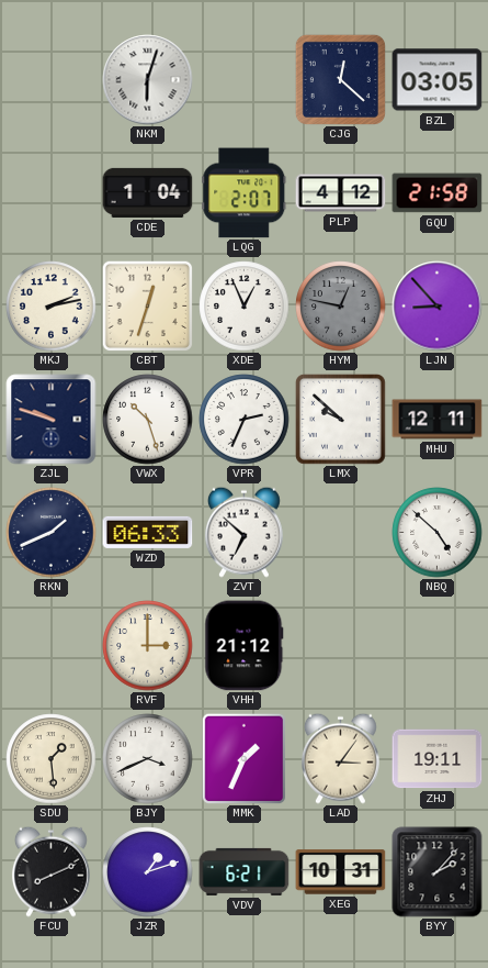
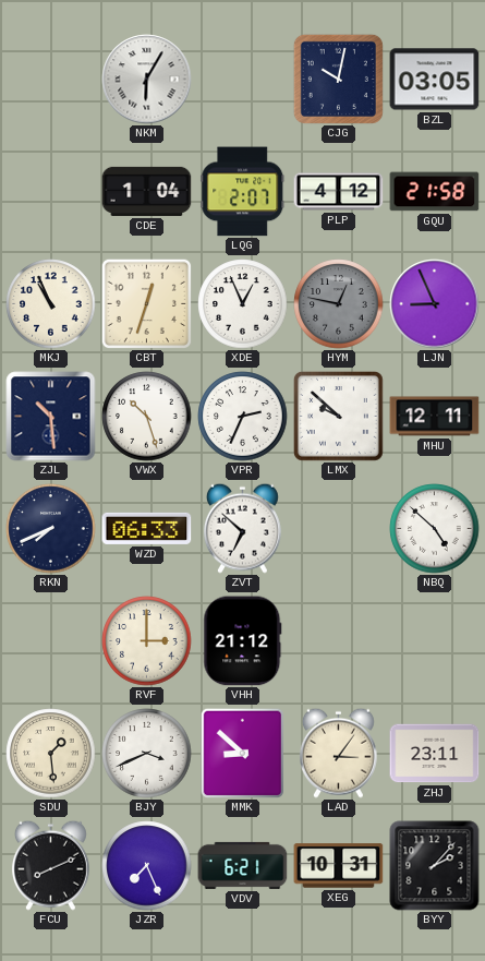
NKM: 6:03 -> 6:05 (147, 80)
CJG: 12:22 -> 10:02 (338, 79)
MKJ: 2:13 -> 10:56 (51, 304)
LJN: 8:53 -> 8:56 (435, 304)
ZJL: 9:48 -> 10:29 (51, 417)
RKN: 1:41 -> 7:41 (51, 529)
MMK: 1:34 -> 8:52 (243, 753)
ZHJ: 19:11 -> 23:11 (435, 754)
JZR: 1:12 -> 7:26 (147, 866)
